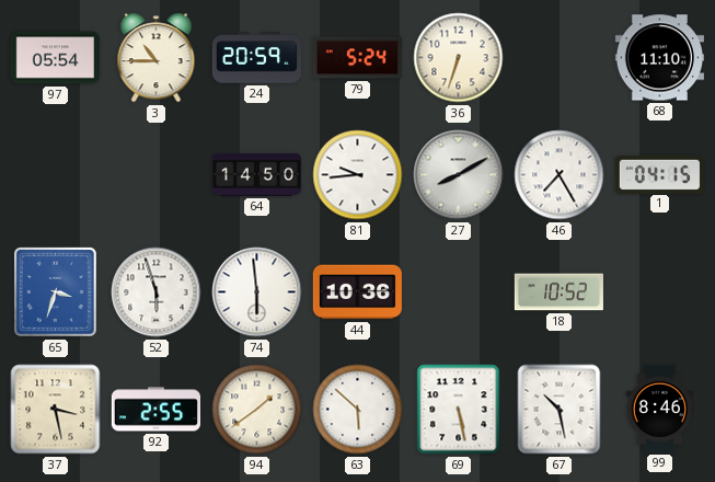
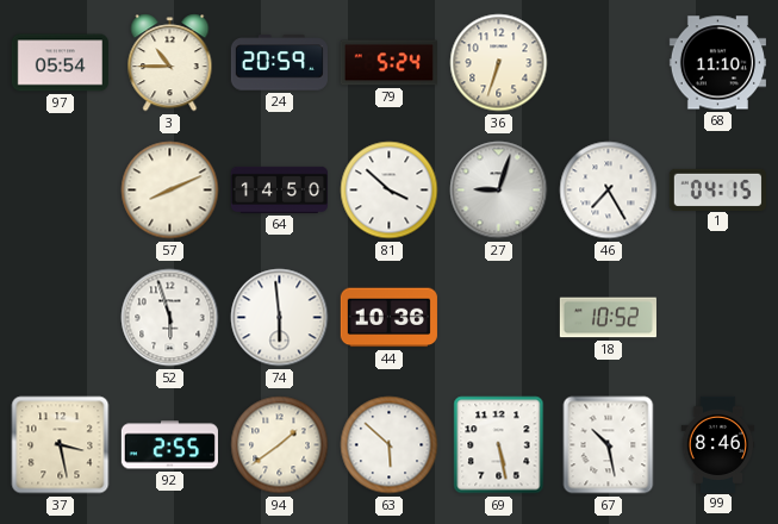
57: none -> 8:11 (170, 191)
81: 9:44 -> 3:52 (390, 191)
27: 8:10 -> 9:03 (499, 191)
65: 3:33 -> none (55, 291)
